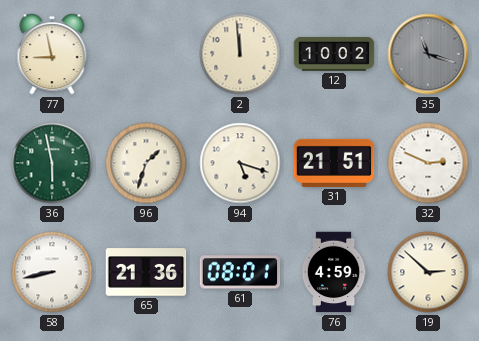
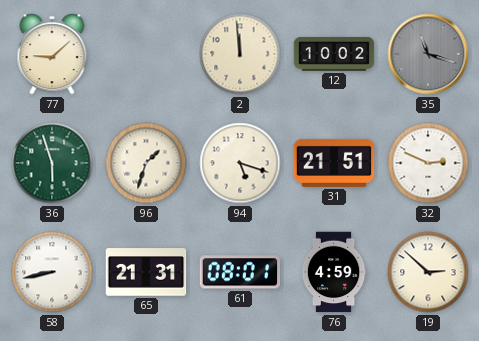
77: 8:58 -> 9:08 (52, 54)
36: 5:58 -> 5:57 (52, 163)
65: 21:36 -> 21:31 (146, 272)
